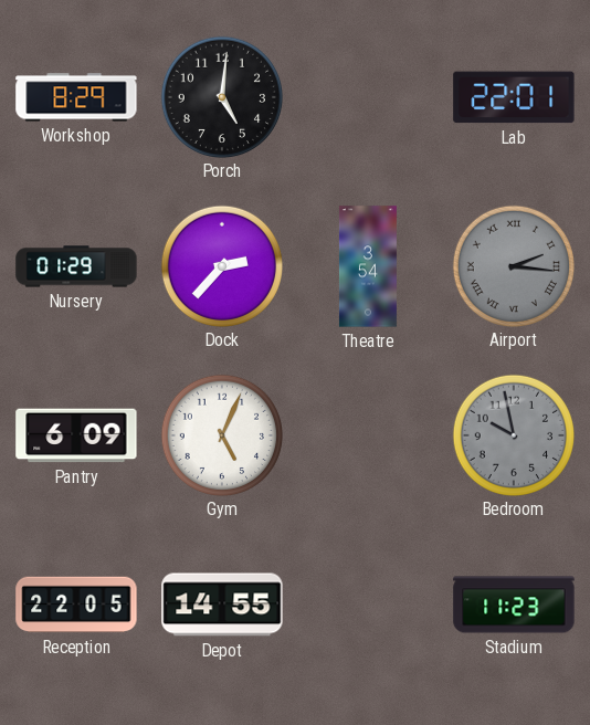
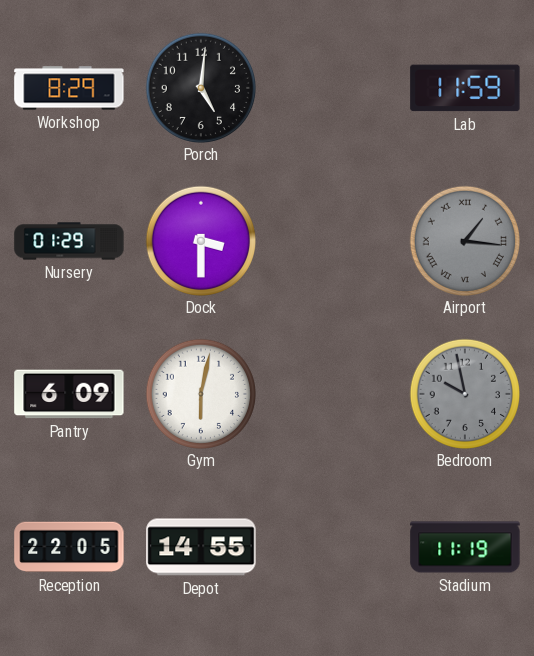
Lab: 22:01 -> 11:59 (465, 88)
Dock: 2:37 -> 3:30 (200, 240)
Theatre: 3:54 -> none (368, 266)
Airport: 2:16 -> 1:16 (464, 240)
Gym: 5:04 -> 6:02 (200, 393)
Stadium: 11:23 -> 11:19 (465, 547)
